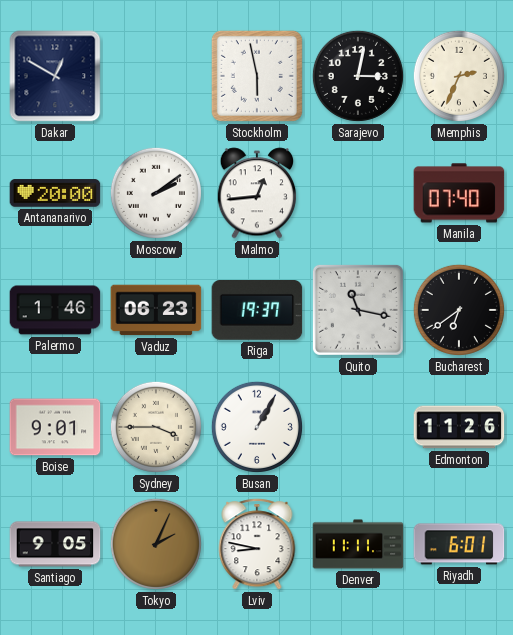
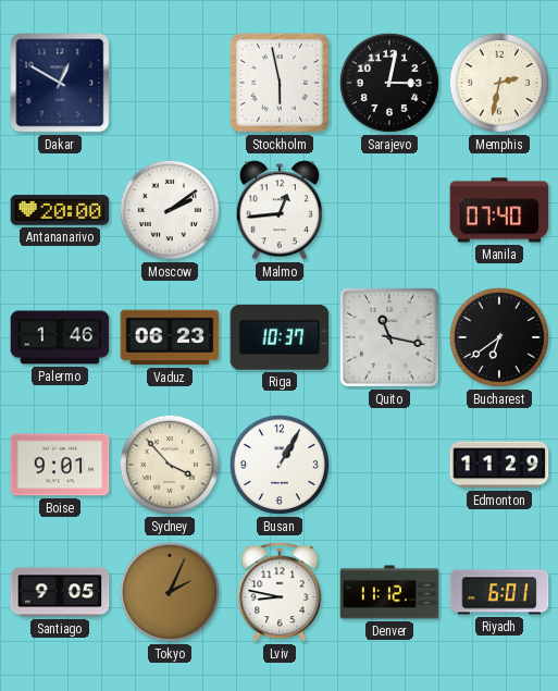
Memphis: 2:34 -> 2:32 (499, 83)
Riga: 19:37 -> 10:37 (280, 337)
Sydney: 3:45 -> 3:53 (170, 465)
Edmonton: 11:26 -> 11:29 (499, 465)
Denver: 11:11 -> 11:12 (389, 592)
